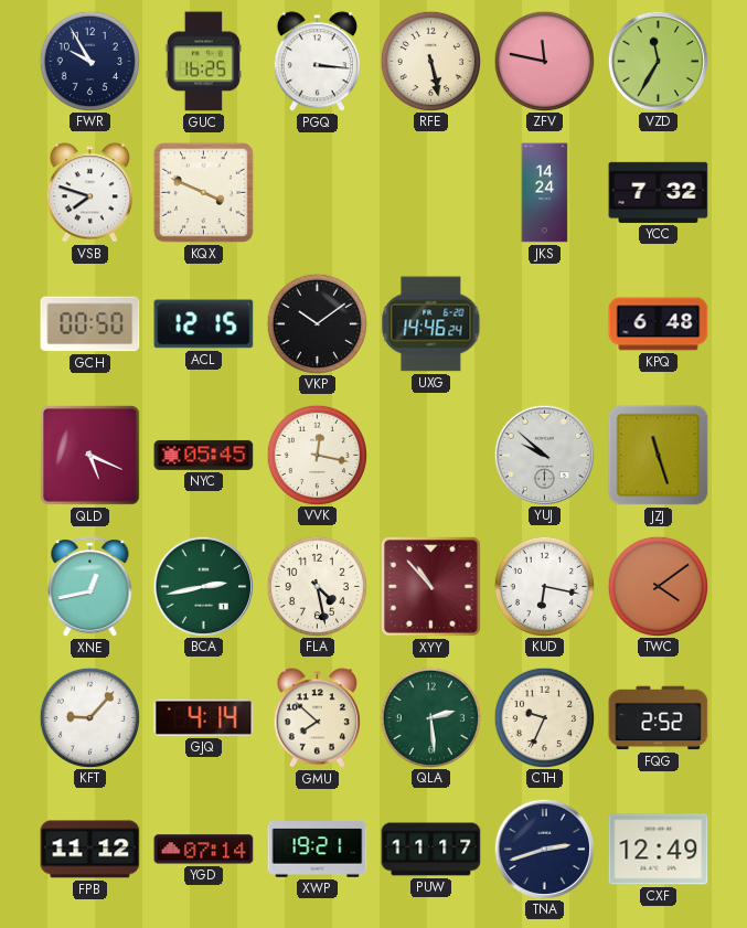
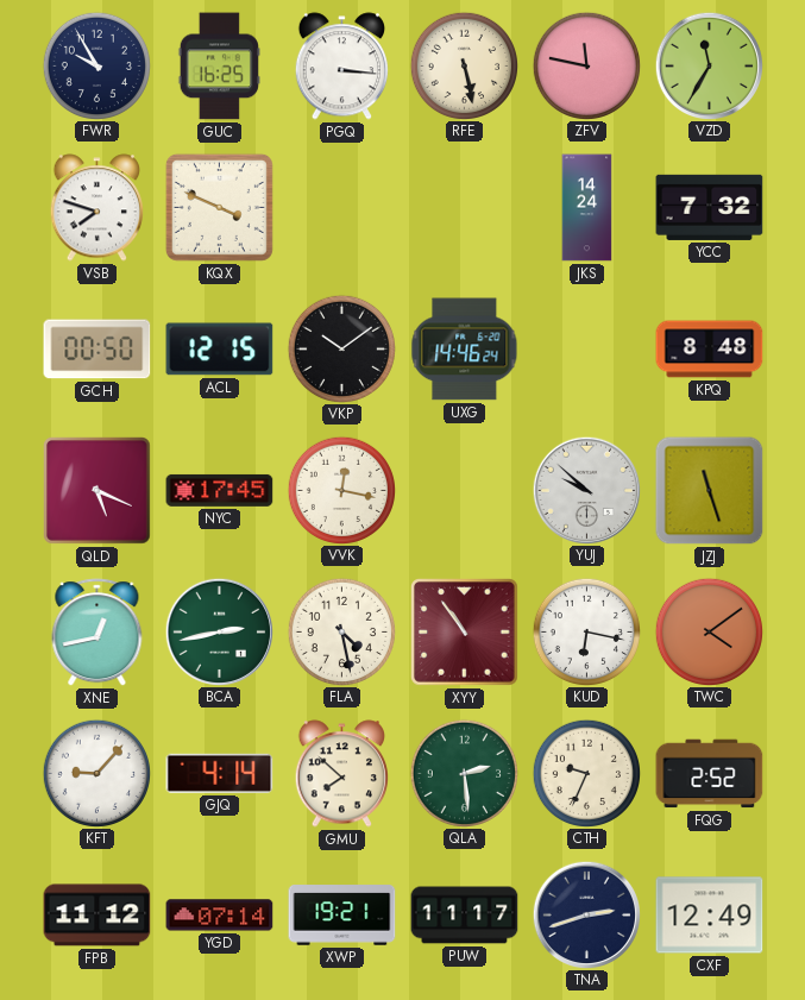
KPQ: 6:48 -> 8:48 (710, 350)
NYC: 05:45 -> 17:45 (220, 490)
XYY: 10:53 -> 10:54 (465, 633)
